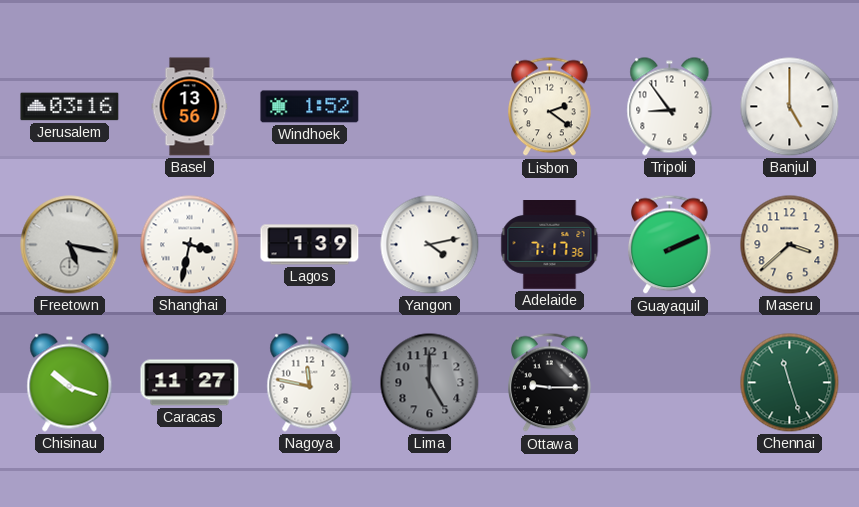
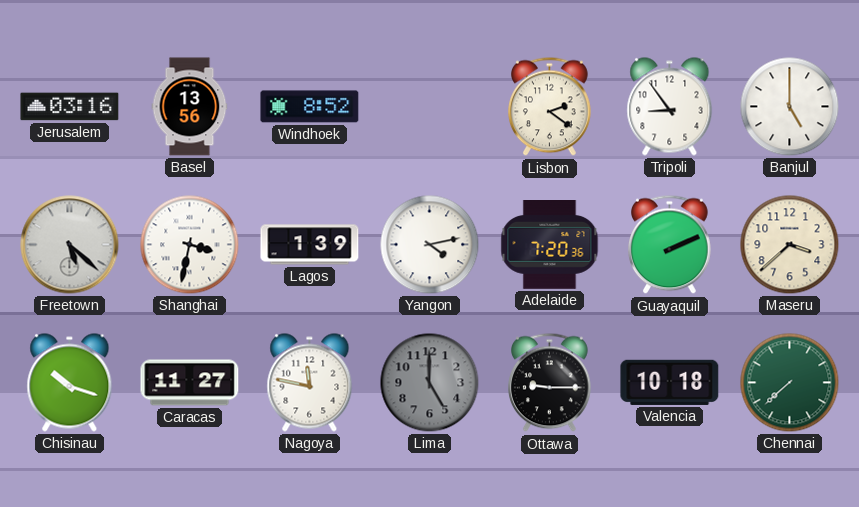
Windhoek: 1:52 -> 8:52 (310, 107)
Freetown: 5:17 -> 5:22 (70, 245)
Adelaide: 7:17 -> 7:20 (550, 245)
Valencia: none -> 10:18 (670, 382)
Chennai: 11:27 -> 7:38 (790, 383)
